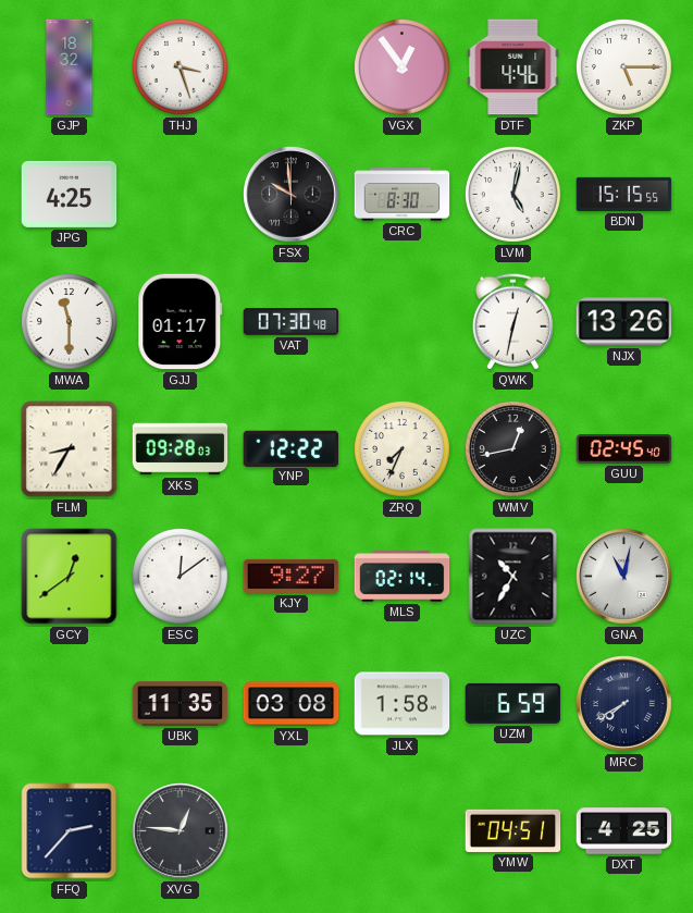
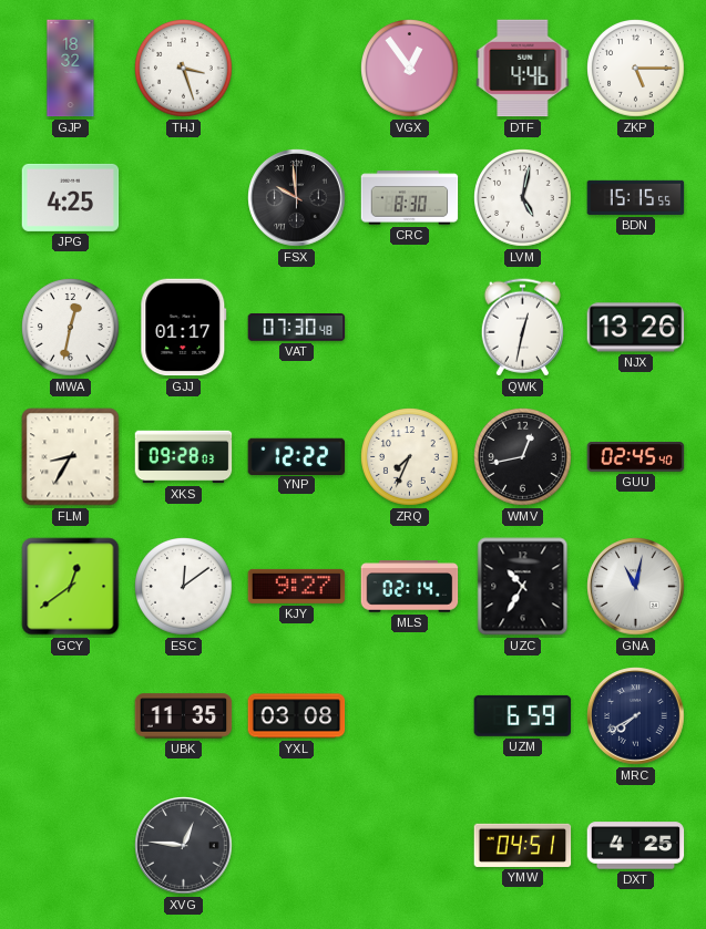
MWA: 11:30 -> 12:32 (71, 328)
JLX: 1:58 -> none (403, 704)
FFQ: 2:37 -> none (70, 831)
